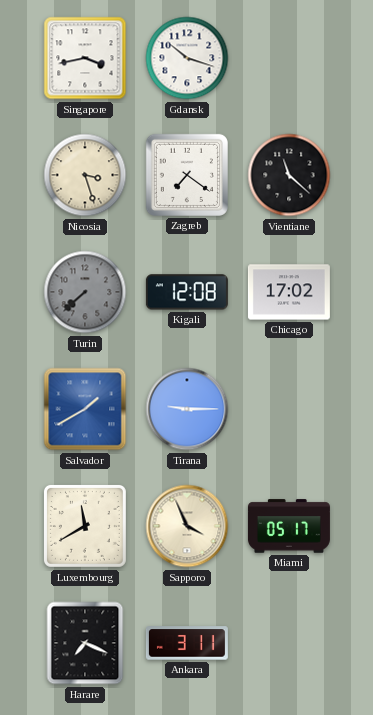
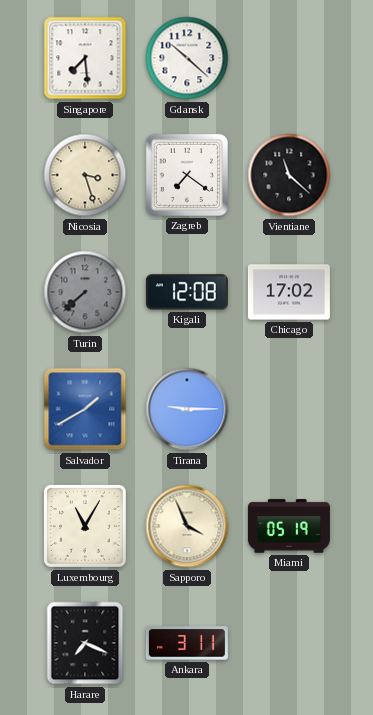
Singapore: 3:43 -> 7:29 (85, 58)
Gdansk: 10:18 -> 10:22 (187, 58)
Luxembourg: 11:40 -> 11:05 (85, 526)
Miami: 05:17 -> 05:19 (289, 526)
